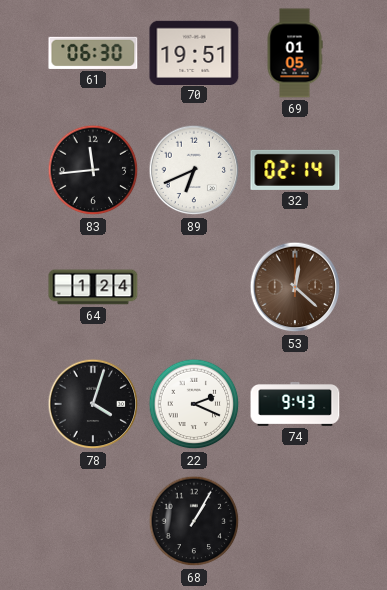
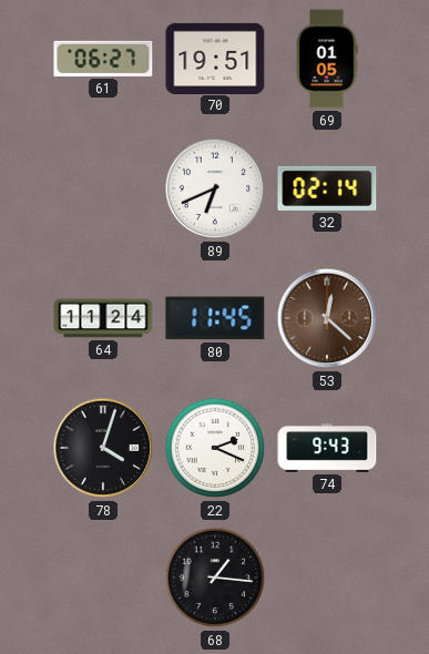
61: 06:30 -> 06:27 (103, 59)
83: 11:44 -> none (93, 170)
64: 1:24 -> 11:24 (103, 318)
80: none -> 11:45 (215, 318)
68: 1:05 -> 1:16 (215, 578)
